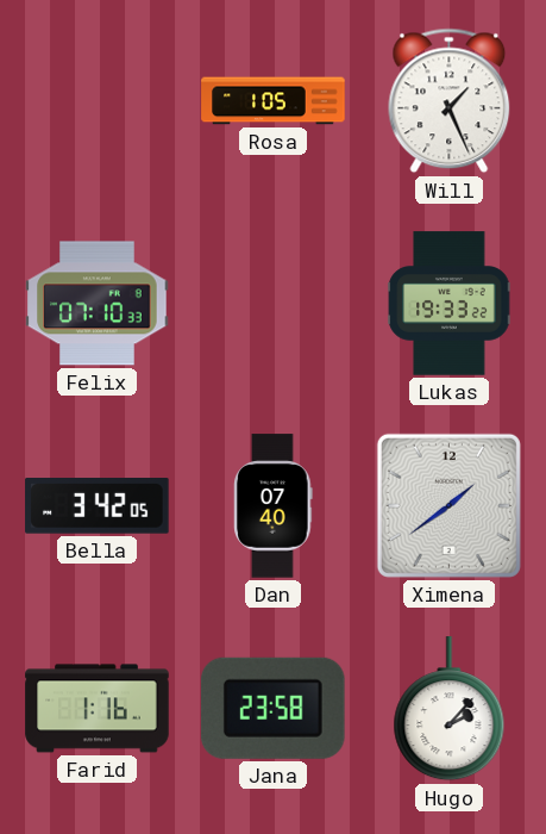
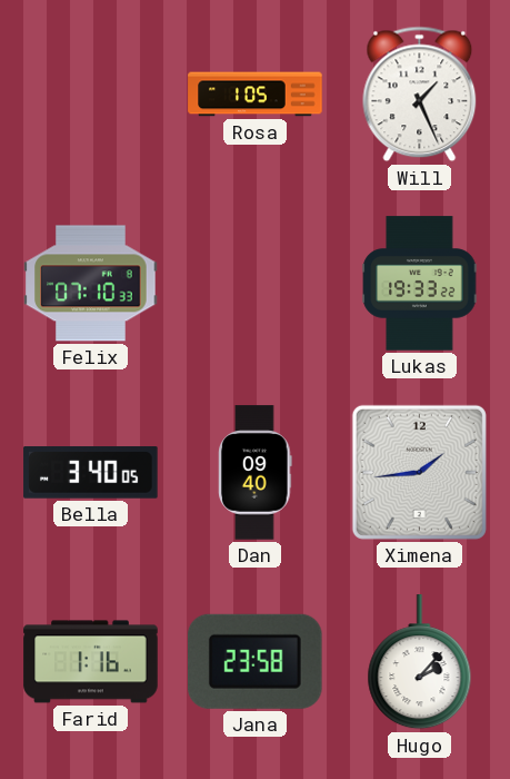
Bella: 3:42 -> 3:40 (91, 473)
Dan: 07:40 -> 09:40 (256, 473)
Ximena: 1:39 -> 1:44 (419, 472)
